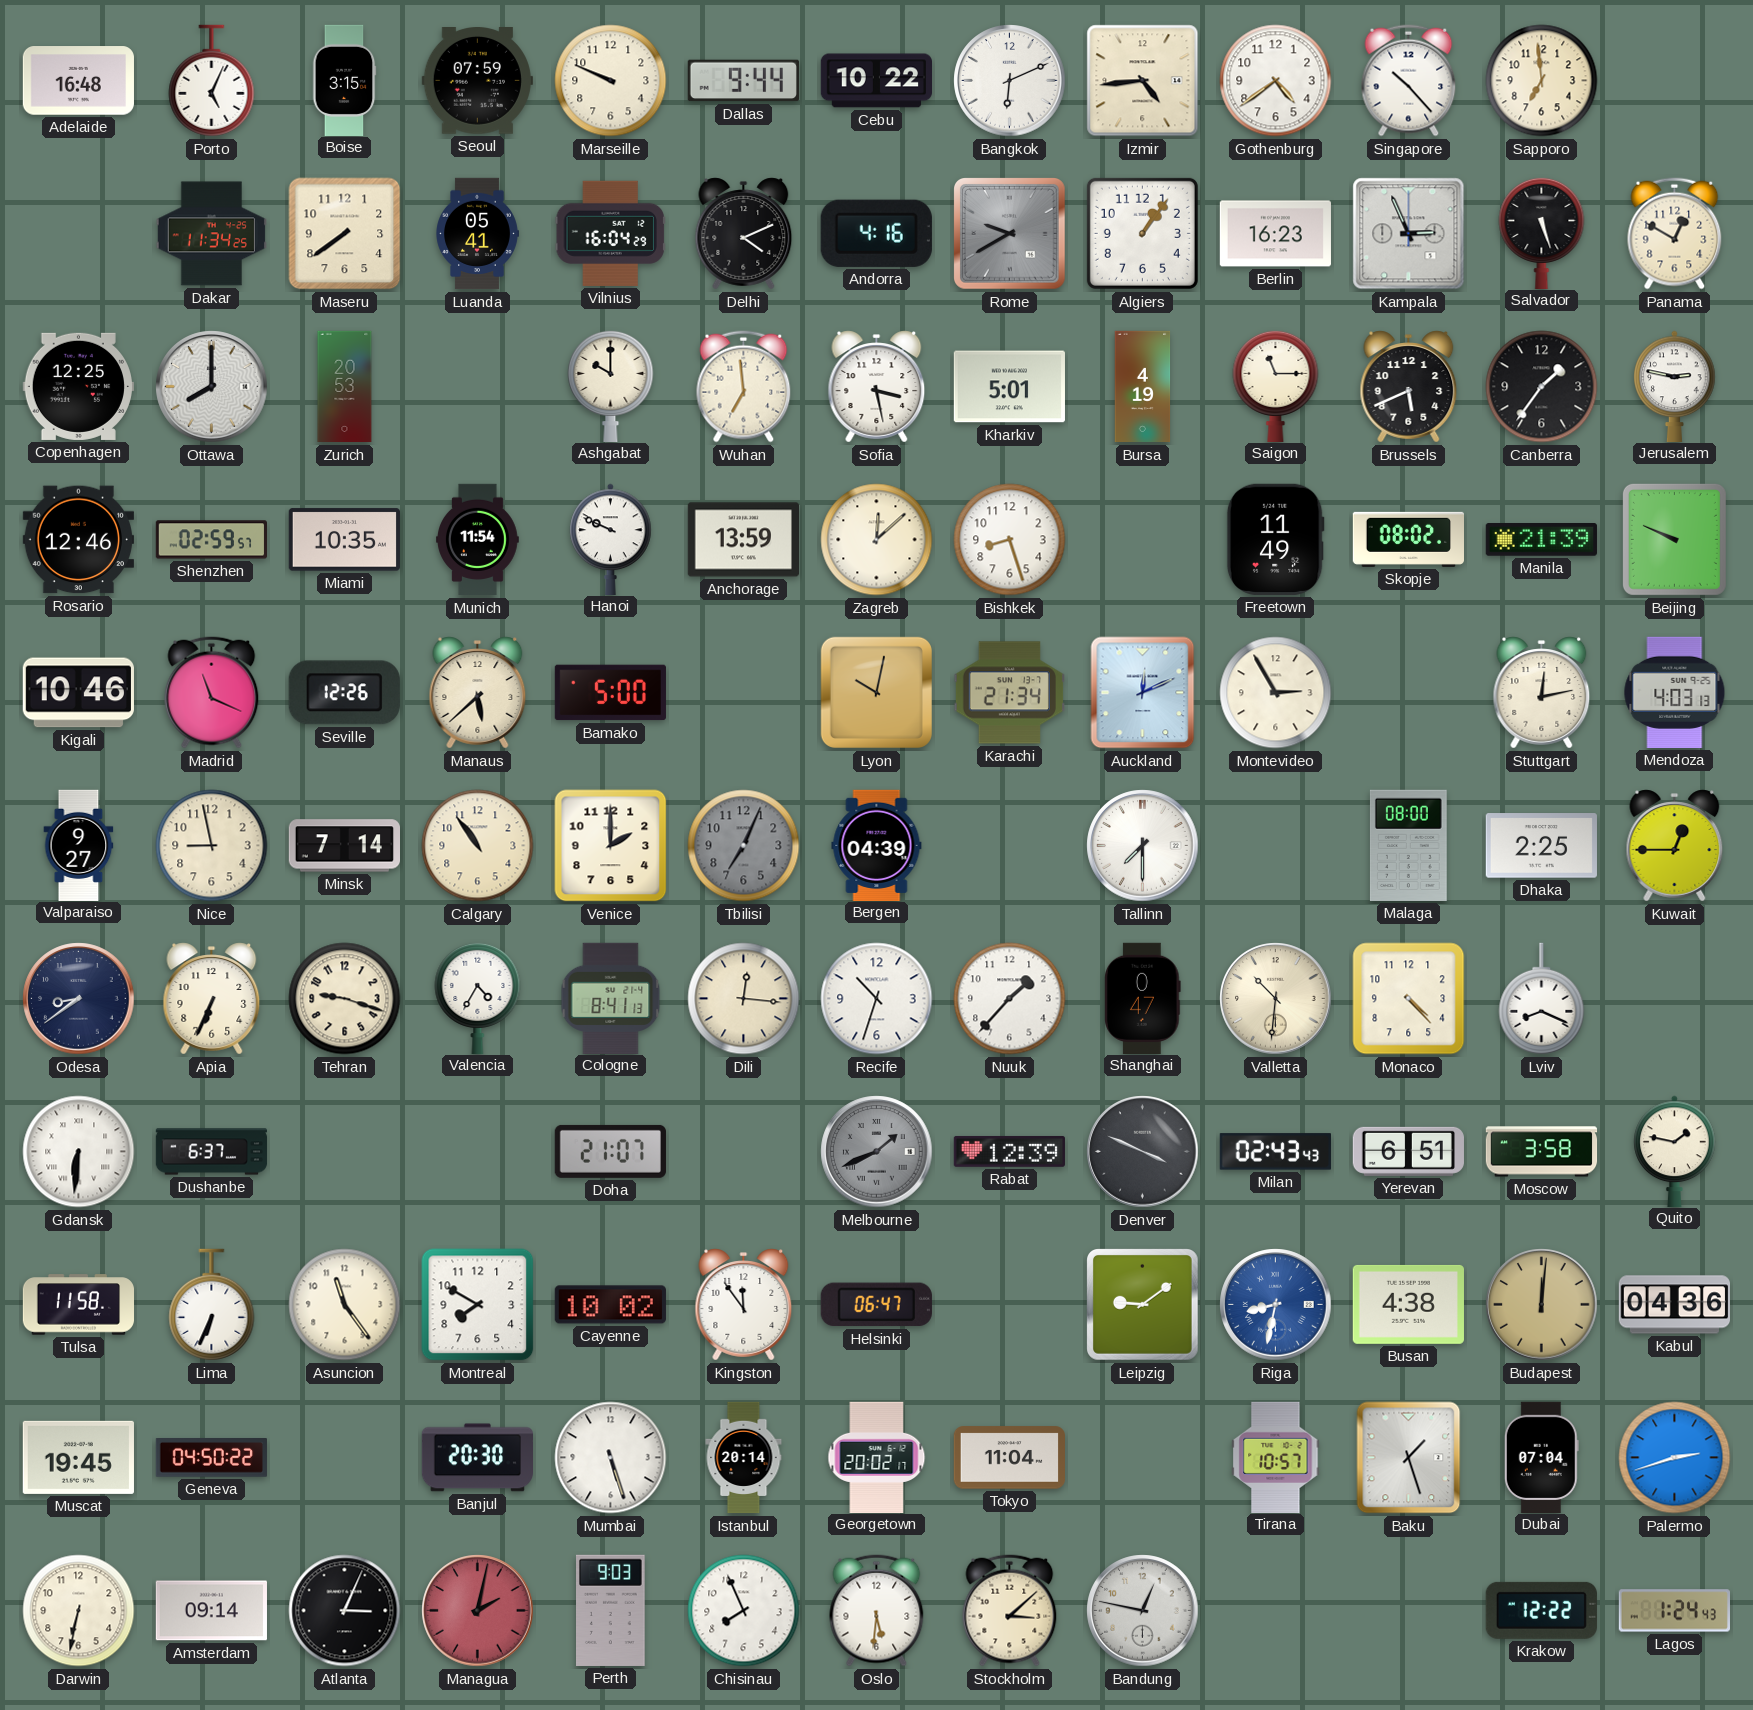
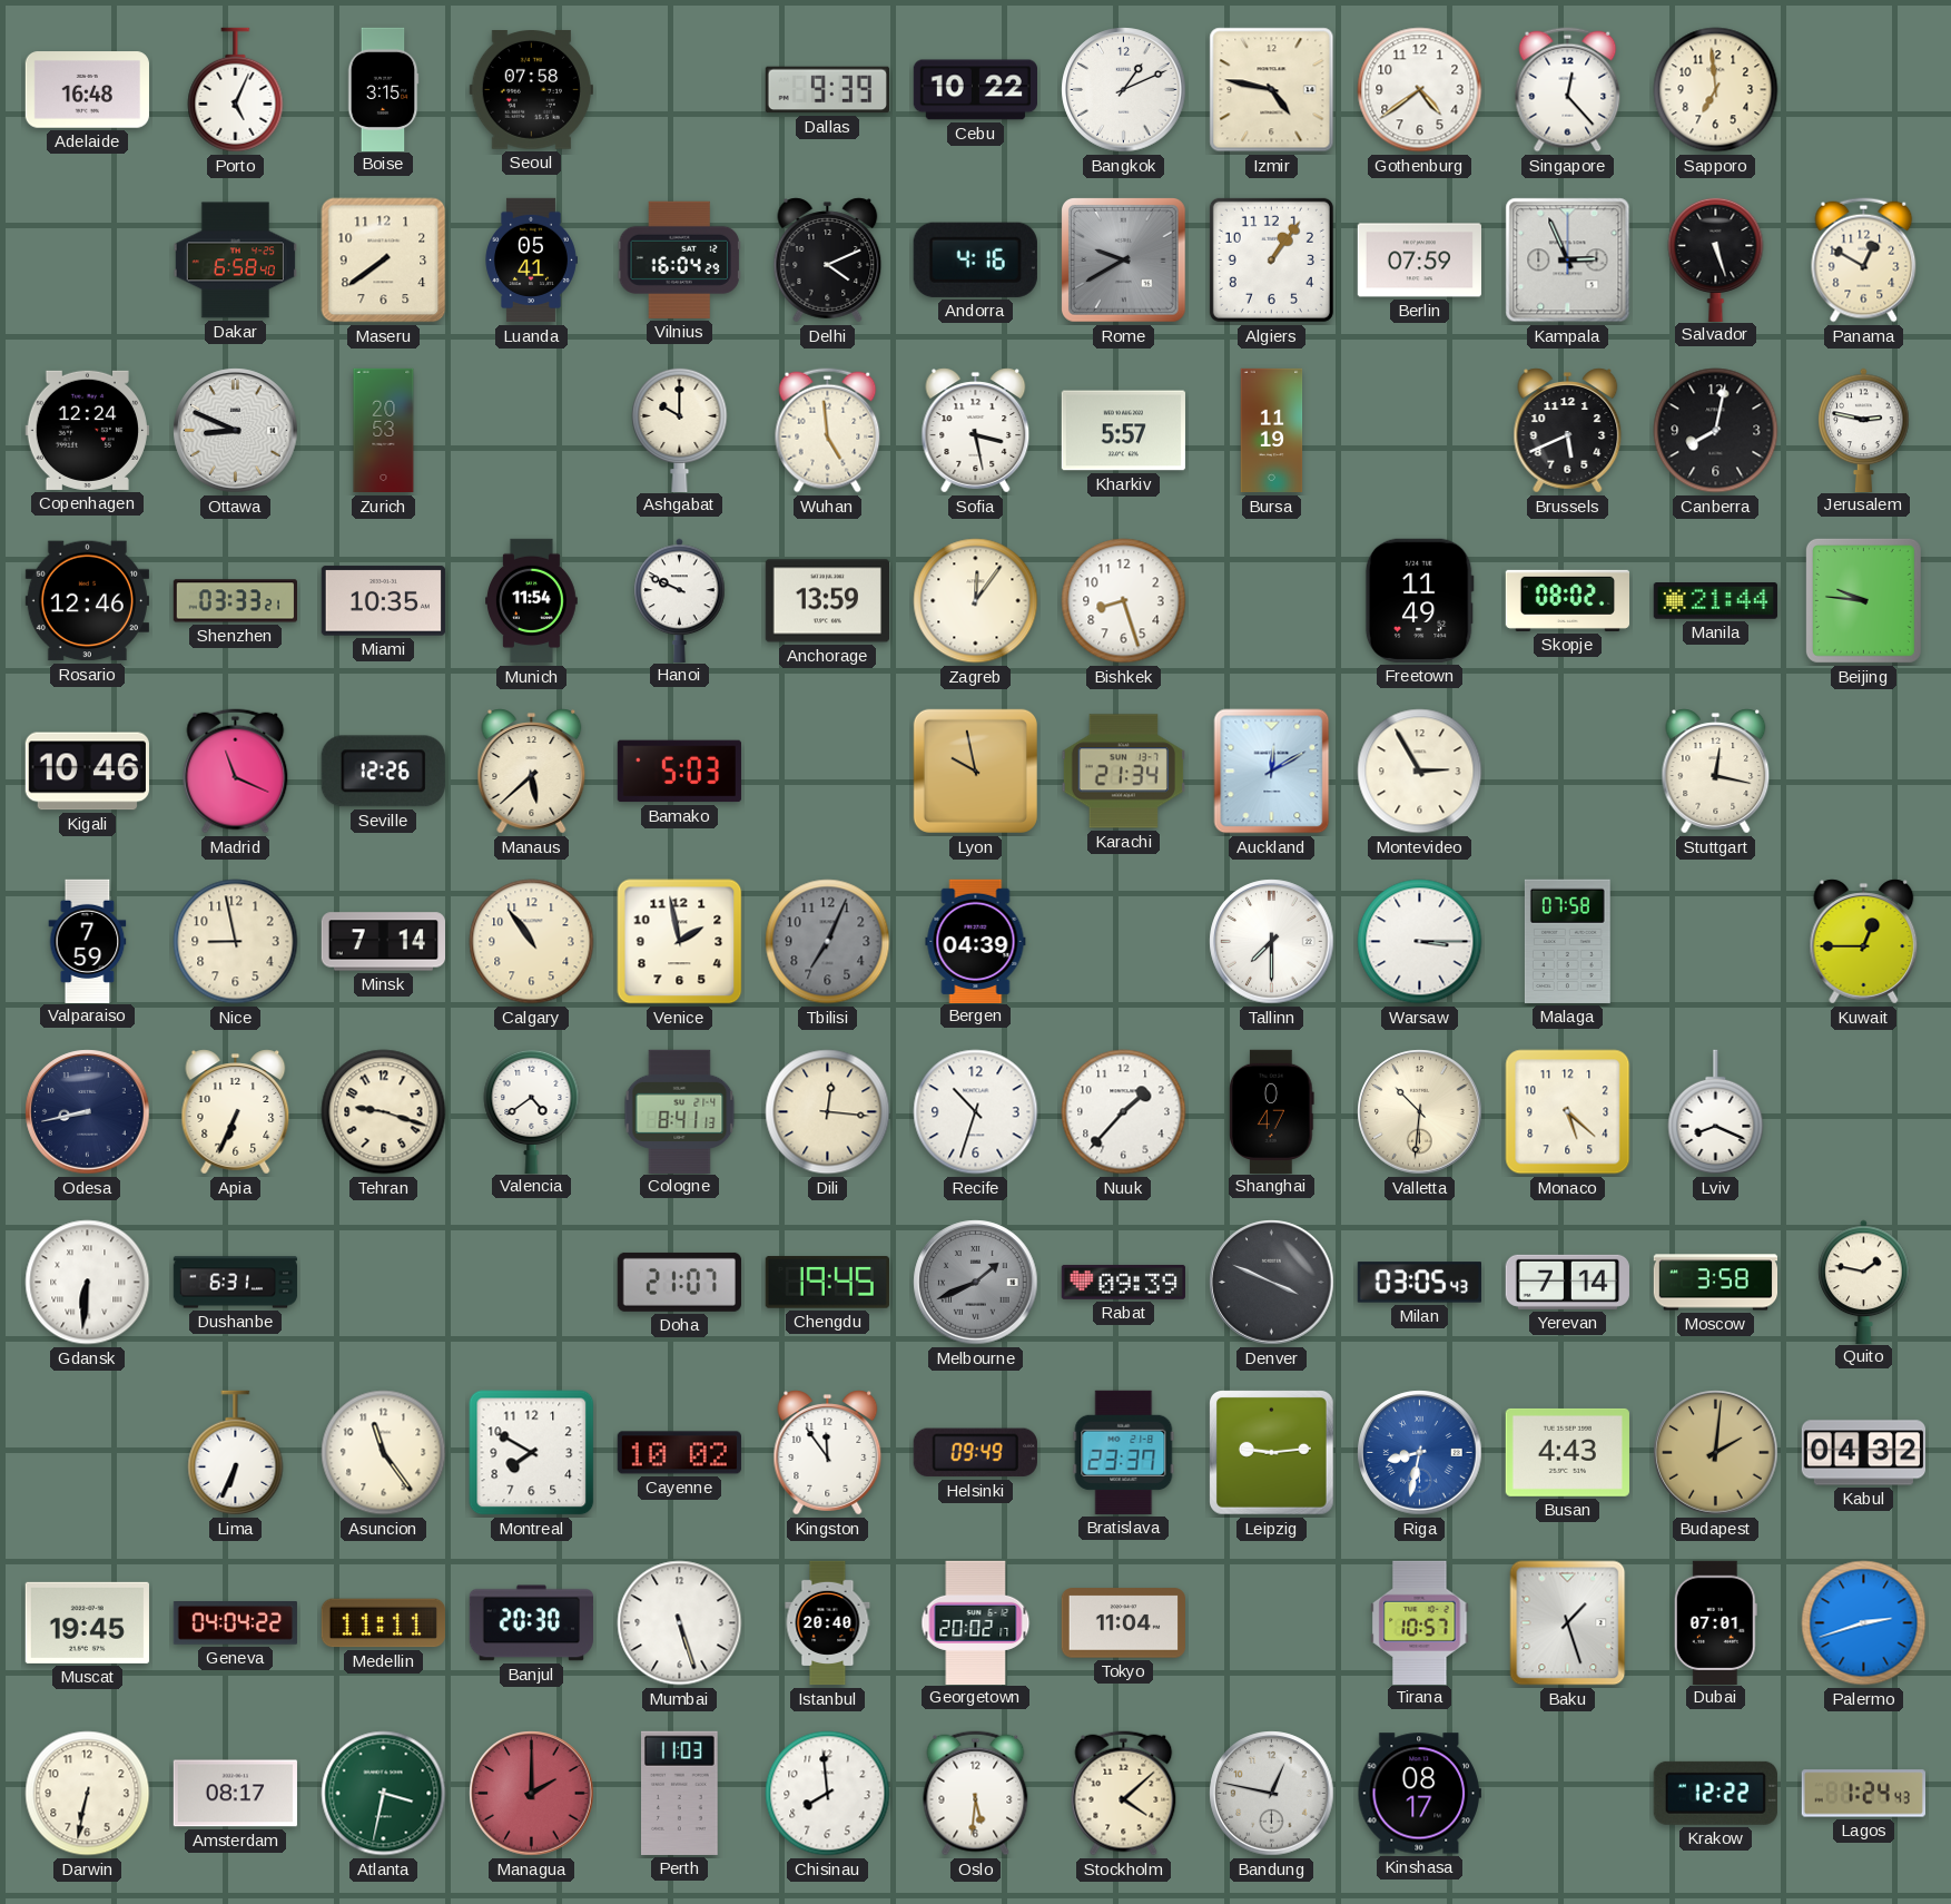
Seoul: 07:59 -> 07:58 (531, 90)
Marseille: 9:49 -> none (611, 81)
Dallas: 9:44 -> 9:39 (827, 90)
Bangkok: 6:11 -> 1:11 (1124, 90)
Izmir: 4:44 -> 4:47 (1272, 90)
Singapore: 10:23 -> 12:23 (1568, 90)
Dakar: 11:34 -> 6:58 (235, 261)
Berlin: 16:23 -> 07:59 (1419, 261)
Copenhagen: 12:25 -> 12:24 (87, 430)
Ottawa: 8:00 -> 8:49 (236, 431)
Wuhan: 6:59 -> 4:59 (828, 431)
Kharkiv: 5:01 -> 5:57 (1123, 431)
Bursa: 4:19 -> 11:19 (1272, 431)
Saigon: 11:15 -> none (1276, 385)
Canberra: 1:36 -> 8:02 (1716, 431)
Shenzhen: 02:59 -> 03:33 (235, 601)
Zagreb: 12:08 -> 12:06 (976, 601)
Manila: 21:39 -> 21:44 (1715, 601)
Beijing: 9:49 -> 9:46 (1863, 600)
Bamako: 5:00 -> 5:03 (679, 772)
Lyon: 10:02 -> 9:58 (975, 771)
Auckland: 12:11 -> 12:10 (1272, 772)
Stuttgart: 12:13 -> 12:17 (1716, 772)
Mendoza: 4:03 -> none (1675, 692)
Valparaiso: 9:27 -> 7:59 (88, 941)
Venice: 2:00 -> 1:58 (680, 942)
Warsaw: none -> 3:15 (1420, 942)
Malaga: 08:00 -> 07:58 (1567, 941)
Dhaka: 2:25 -> none (1541, 846)
Odesa: 8:39 -> 8:43 (88, 1112)
Valencia: 4:35 -> 4:39 (532, 1110)
Monaco: 4:23 -> 5:22 (1568, 1112)
Dushanbe: 6:37 -> 6:31 (236, 1283)
Chengdu: none -> 19:45 (827, 1283)
Rabat: 12:39 -> 09:39 (1123, 1283)
Milan: 02:43 -> 03:05 (1419, 1283)
Yerevan: 6:51 -> 7:14 (1567, 1282)
Tulsa: 11:58 -> none (79, 1305)
Helsinki: 06:47 -> 09:49 (975, 1453)
Bratislava: none -> 23:37 (1124, 1452)
Leipzig: 9:09 -> 9:14 (1272, 1453)
Busan: 4:38 -> 4:43 (1567, 1452)
Budapest: 12:01 -> 2:01 (1716, 1453)
Kabul: 04:36 -> 04:32 (1863, 1453)
Geneva: 04:50 -> 04:04 (235, 1623)
Medellin: none -> 11:11 (383, 1623)
Istanbul: 20:14 -> 20:40 (828, 1623)
Dubai: 07:04 -> 07:01 (1715, 1622)
Amsterdam: 09:14 -> 08:17 (235, 1794)
Atlanta: 3:04 -> 3:32 (384, 1794)
Atlanta dial: black -> green (384, 1794)
Managua: 2:02 -> 2:00 (532, 1794)
Perth: 9:03 -> 11:03 (680, 1793)
Chisinau: 7:56 -> 7:59 (828, 1794)
Stockholm: 3:08 -> 4:08 (1124, 1794)
Kinshasa: none -> 08:17 (1419, 1794)
